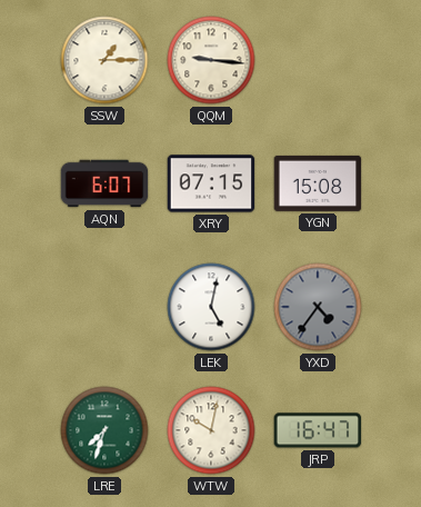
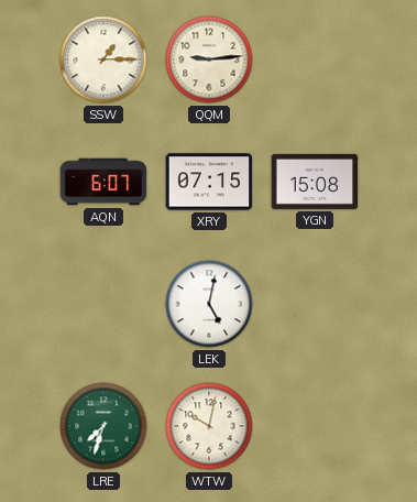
QQM: 9:16 -> 9:14 (209, 59)
YXD: 4:36 -> none (318, 307)
JRP: 16:47 -> none (318, 430)
